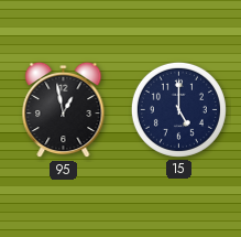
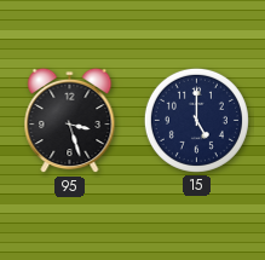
95: 12:58 -> 3:27 (70, 121)
